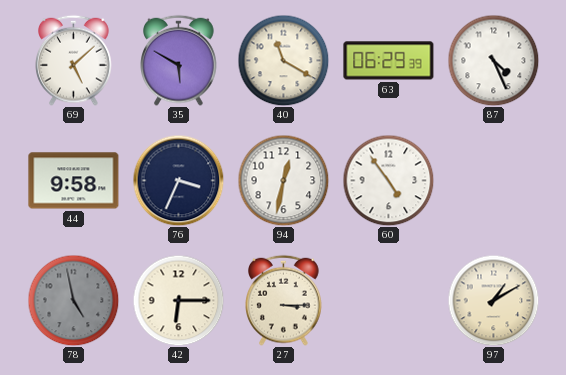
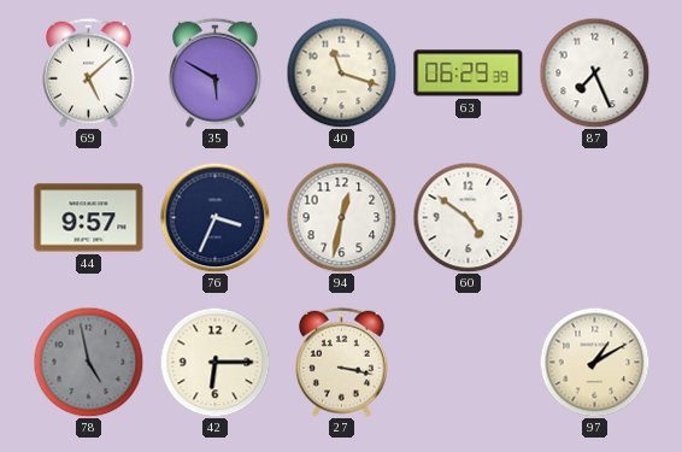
40: 11:20 -> 11:18 (341, 72)
87: 4:26 -> 7:26 (594, 72)
44: 9:58 -> 9:57 (89, 218)
60: 4:54 -> 4:51 (468, 217)
27: 3:15 -> 3:17 (342, 362)
